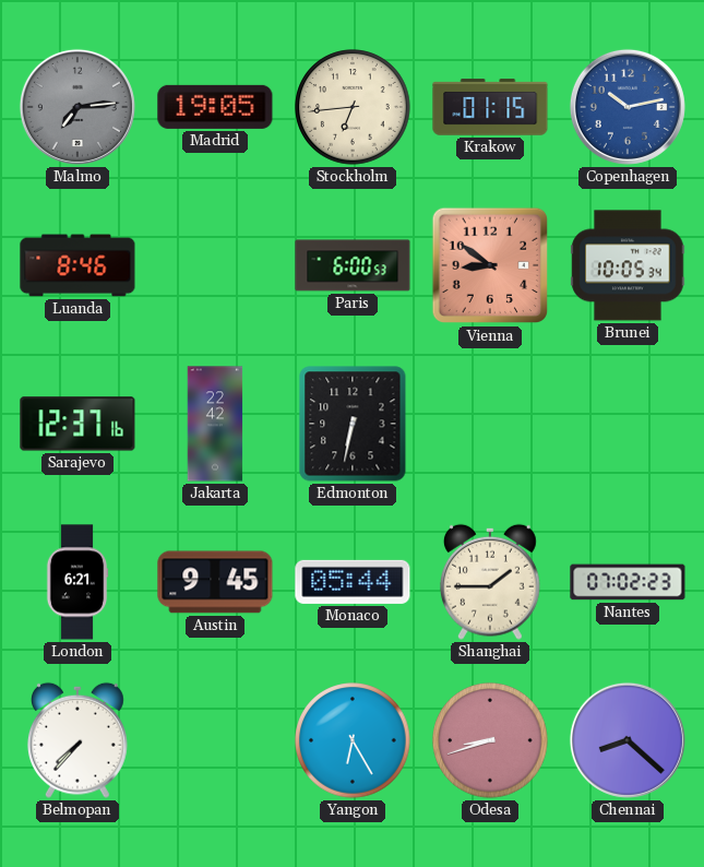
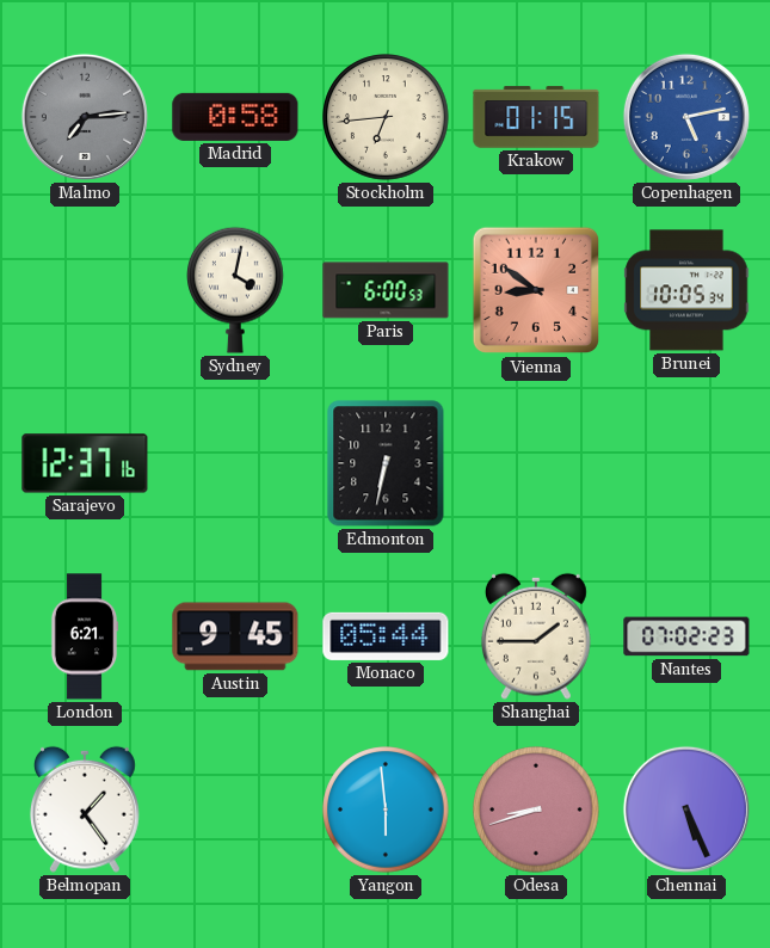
Madrid: 19:05 -> 0:58 (235, 117)
Copenhagen: 10:13 -> 5:13 (686, 117)
Luanda: 8:46 -> none (77, 265)
Sydney: none -> 4:02 (236, 290)
Jakarta: 22:42 -> none (215, 424)
Belmopan: 7:37 -> 1:24 (85, 810)
Yangon: 6:25 -> 5:59 (386, 810)
Chennai: 8:22 -> 5:26 (686, 810)
